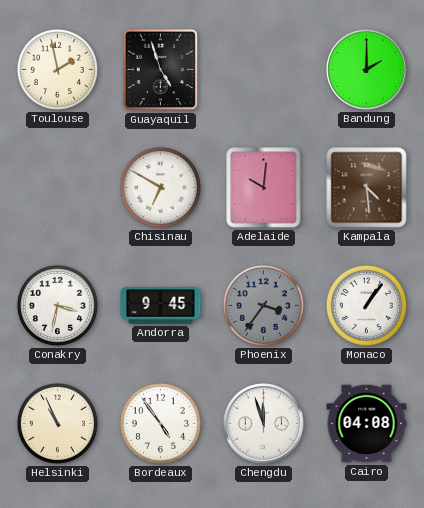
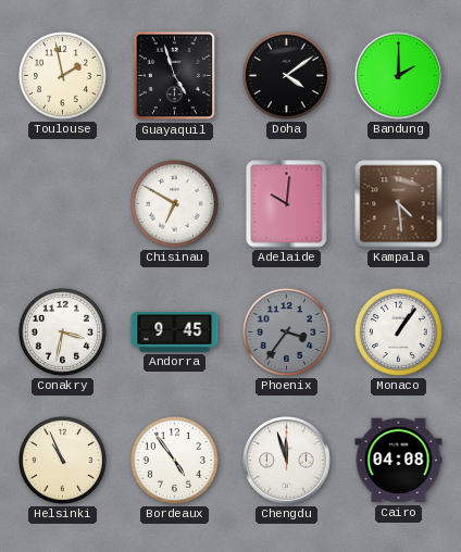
Doha: none -> 4:09 (286, 75)
